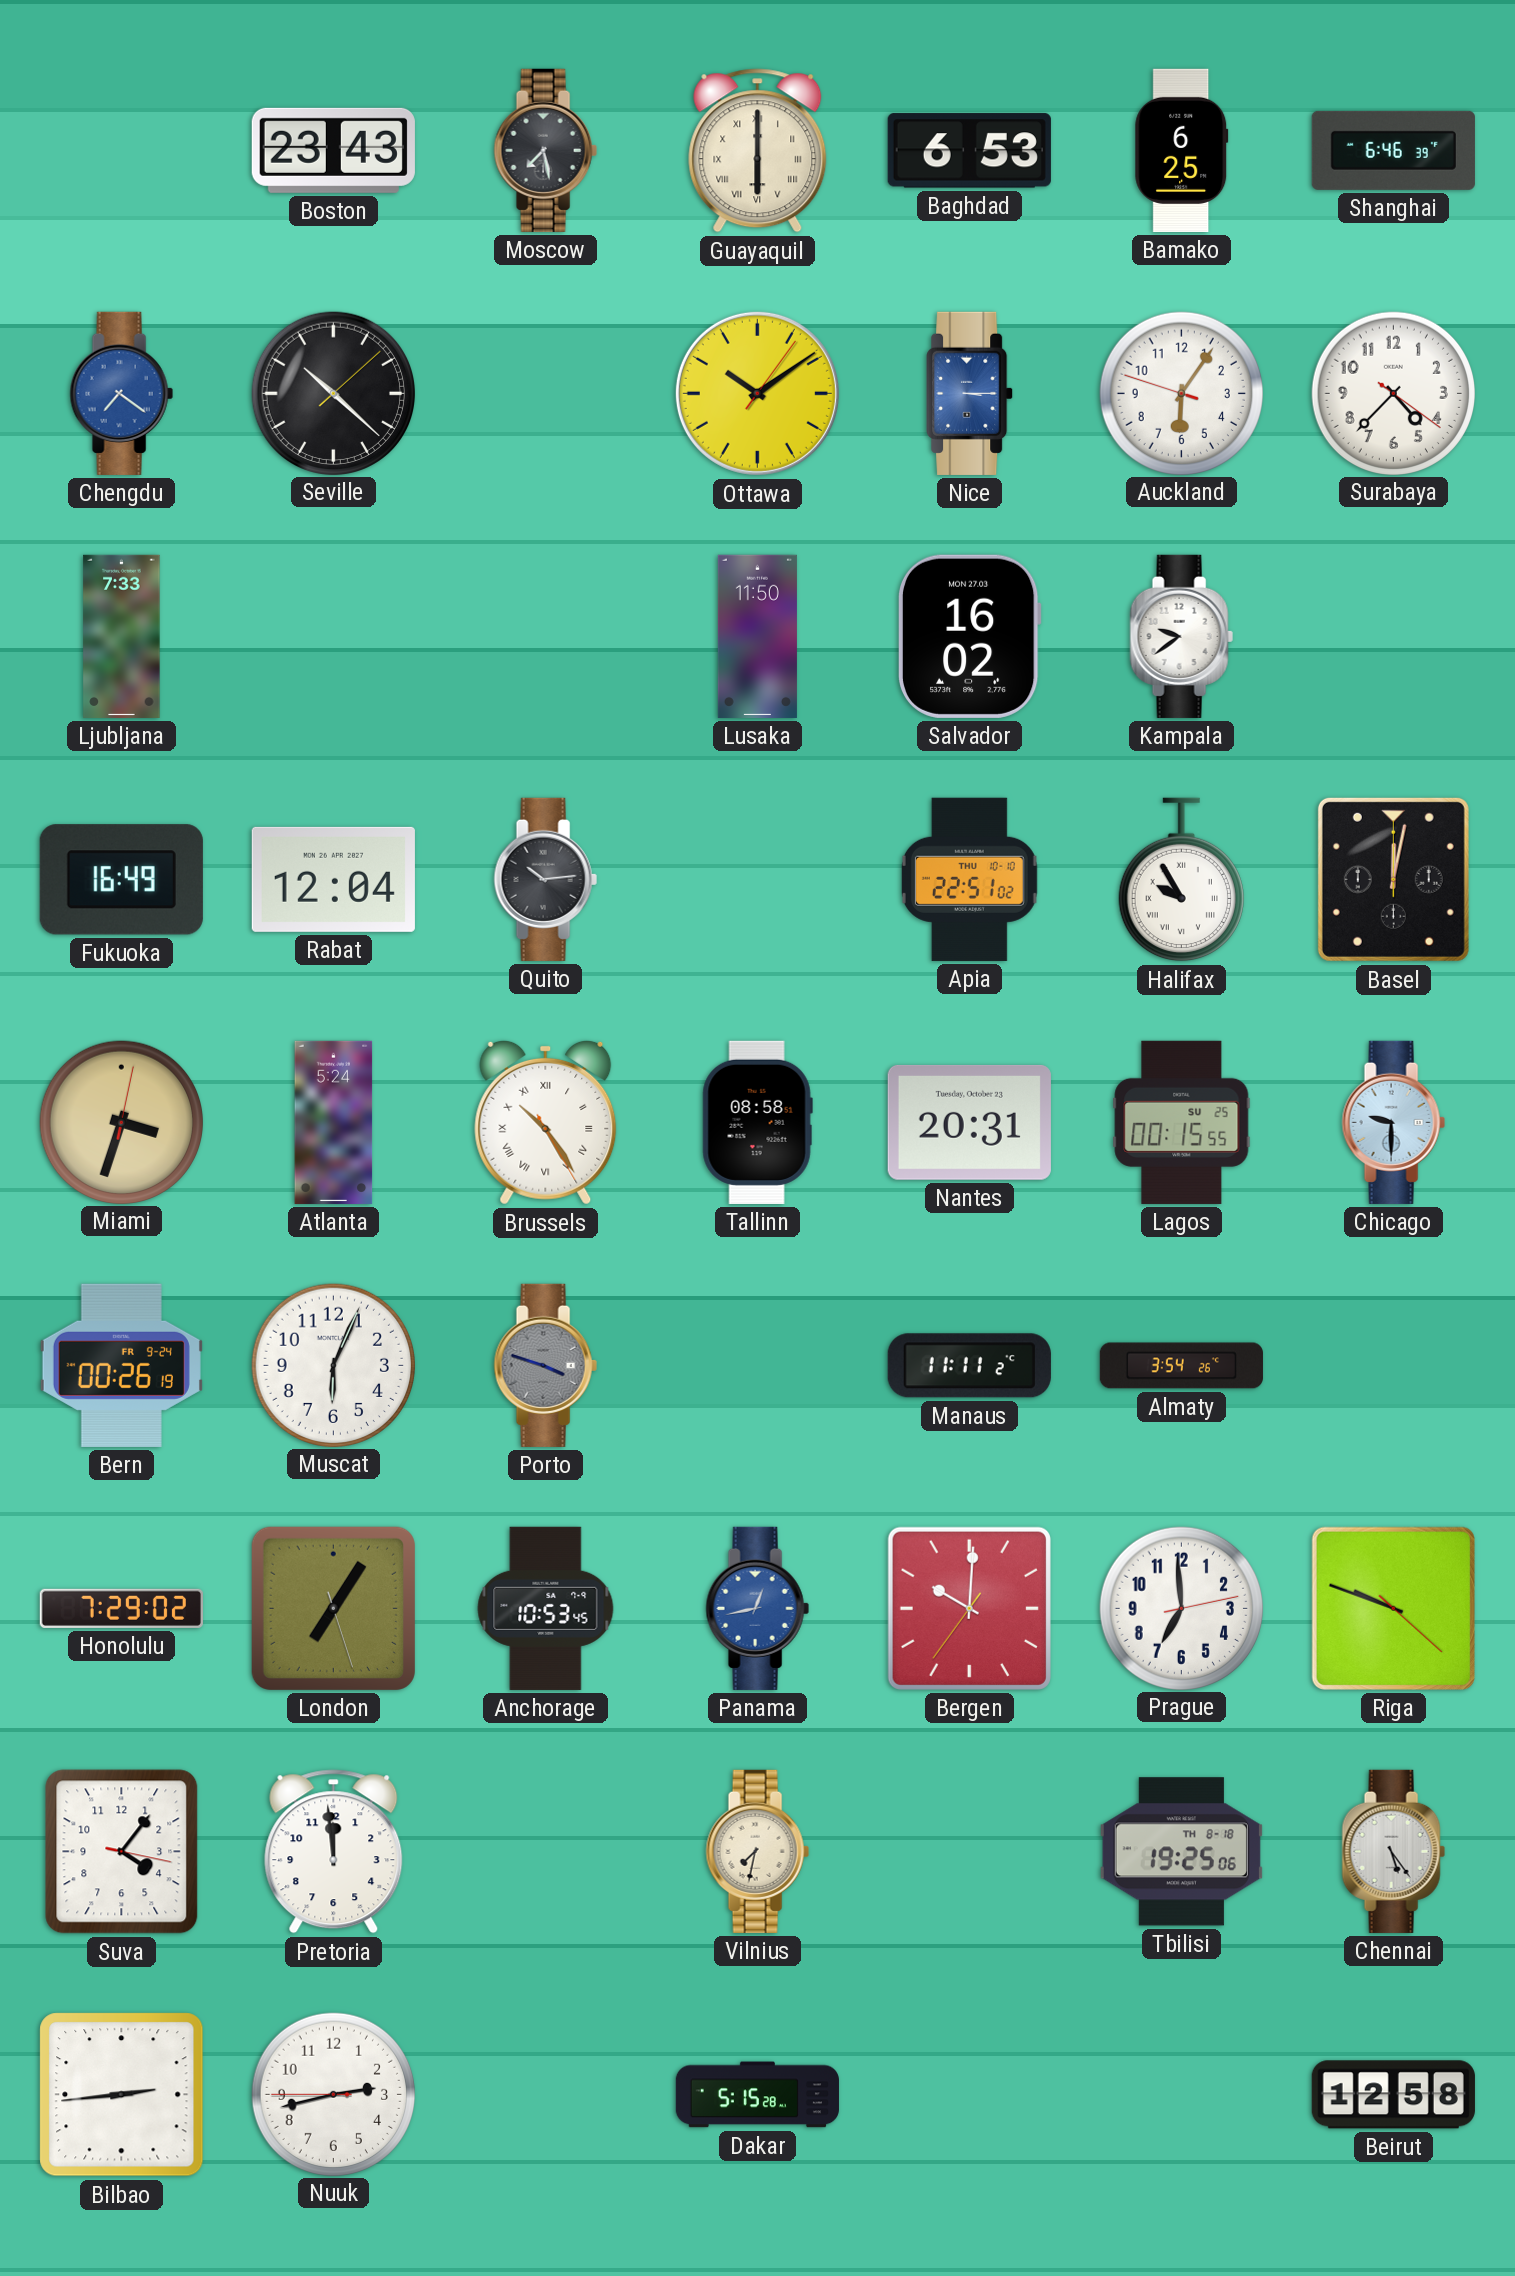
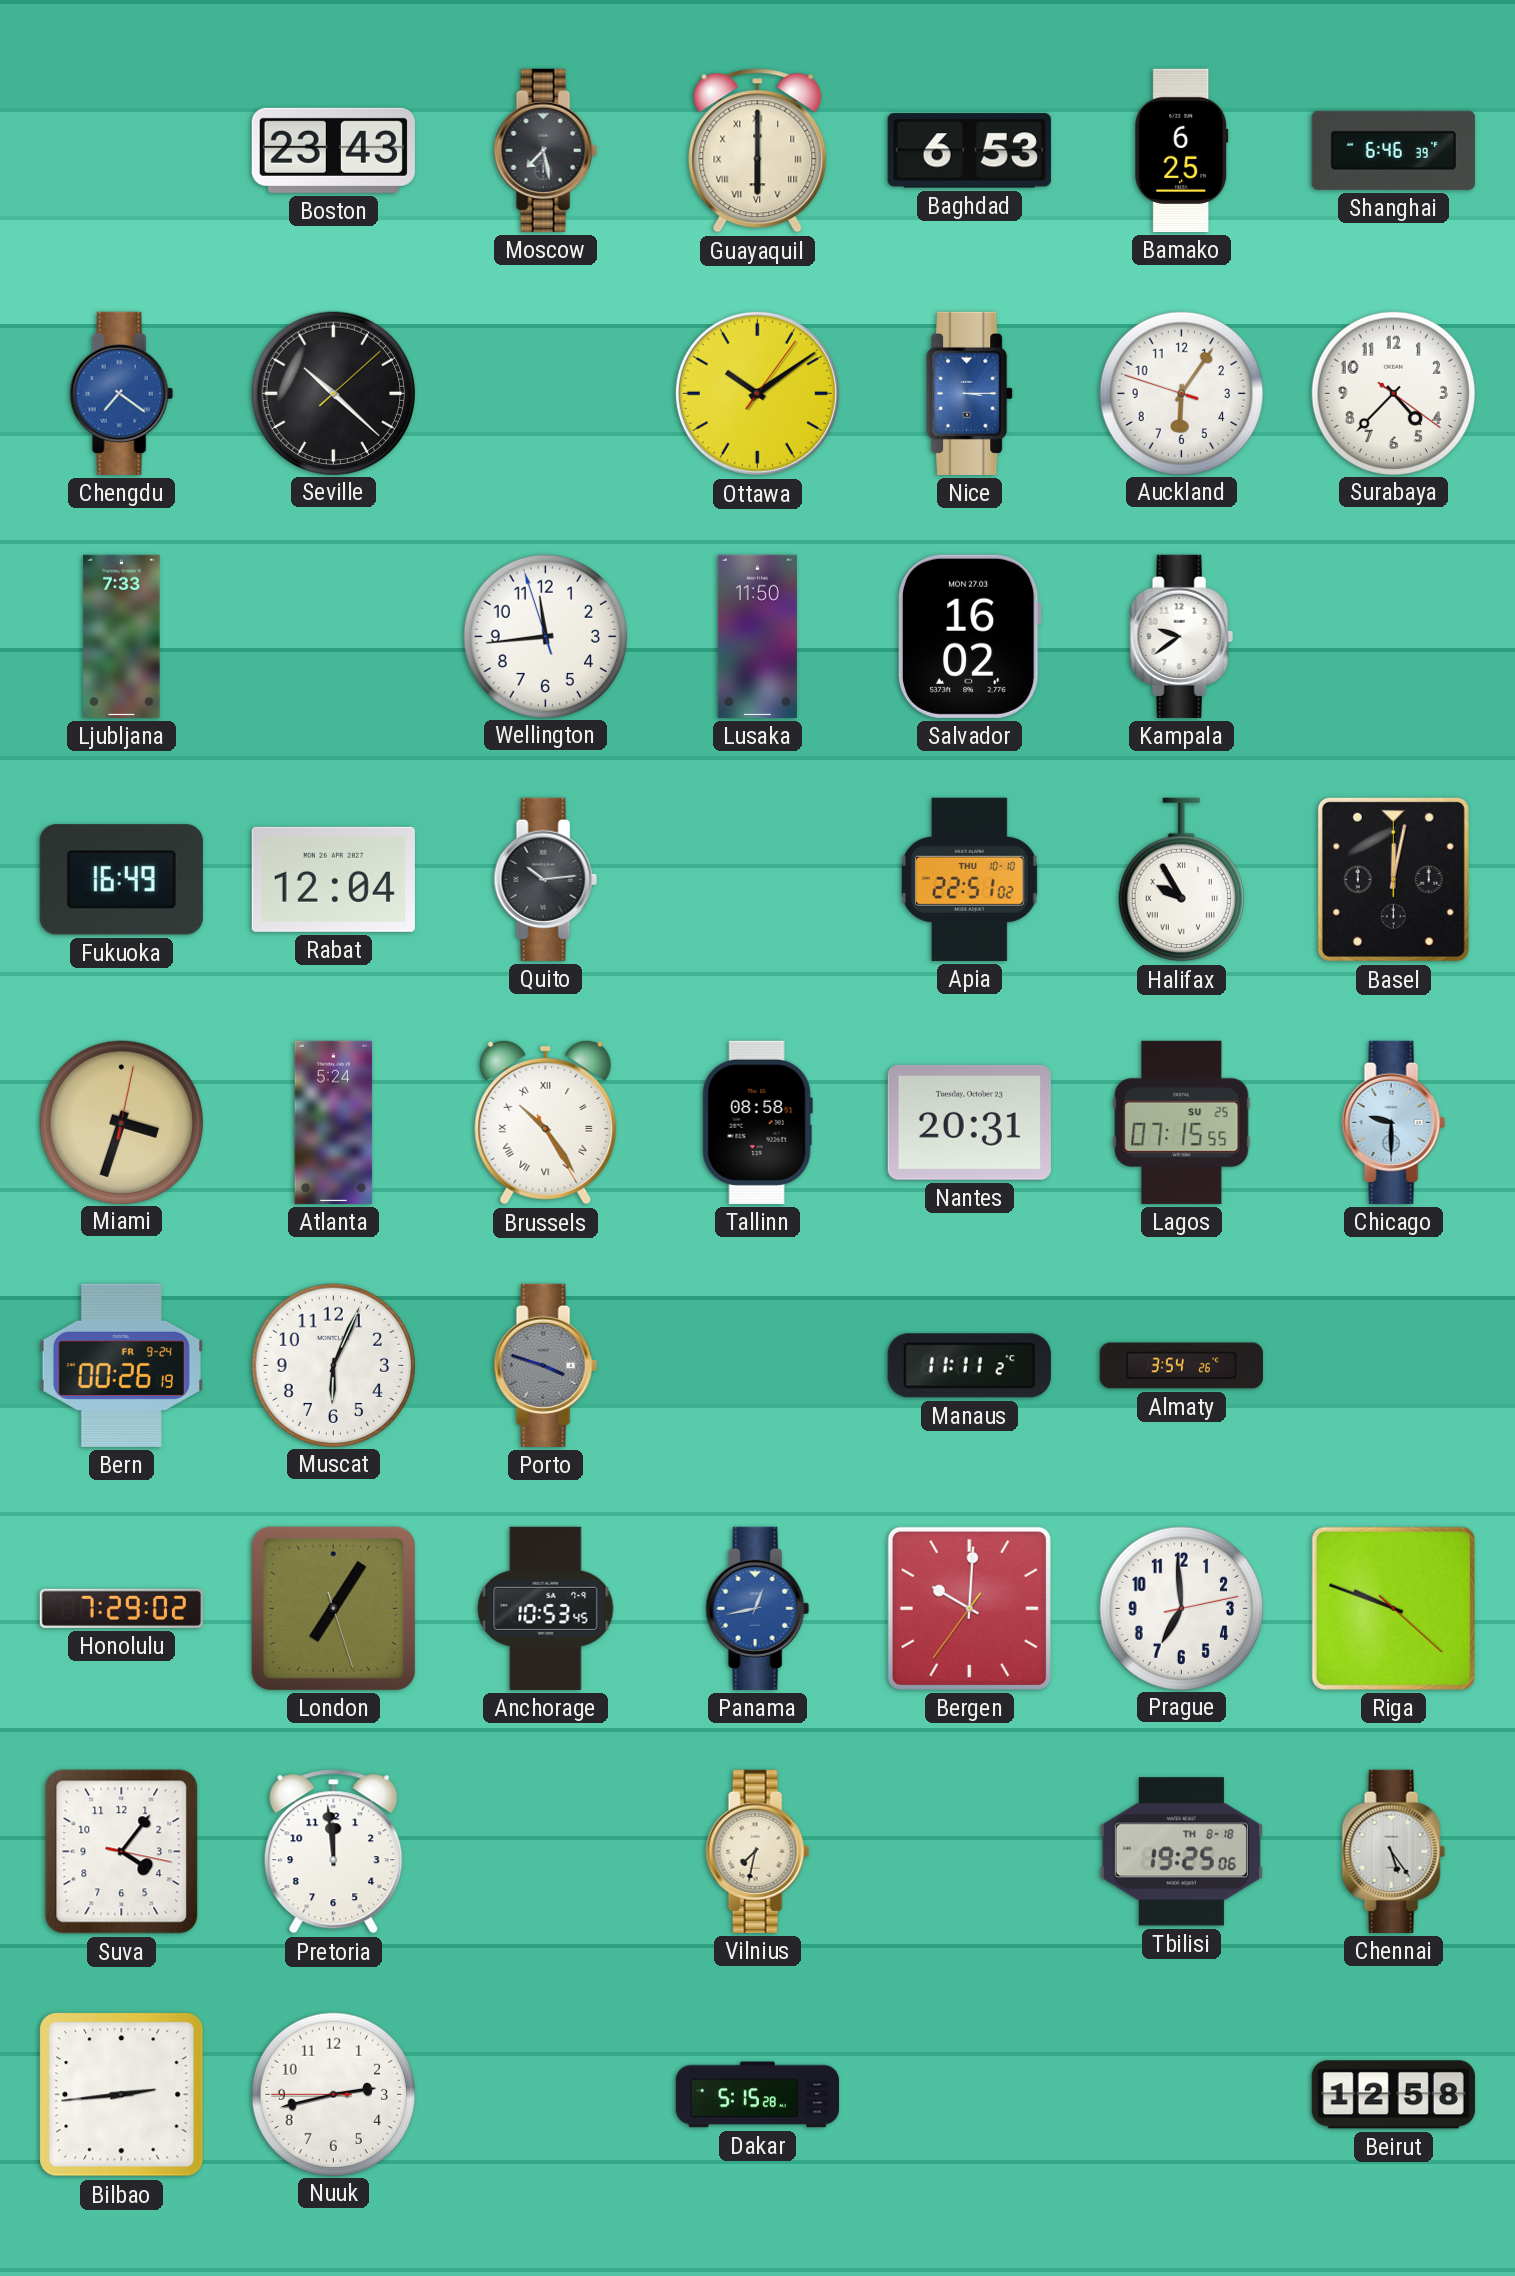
Wellington: none -> 11:43 (545, 636)
Lagos: 00:15 -> 07:15 (1182, 1122)
